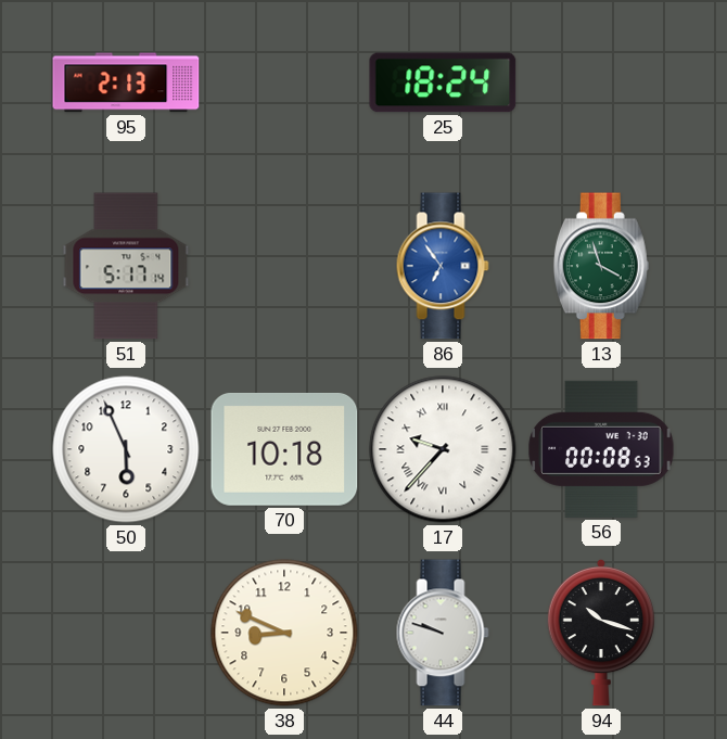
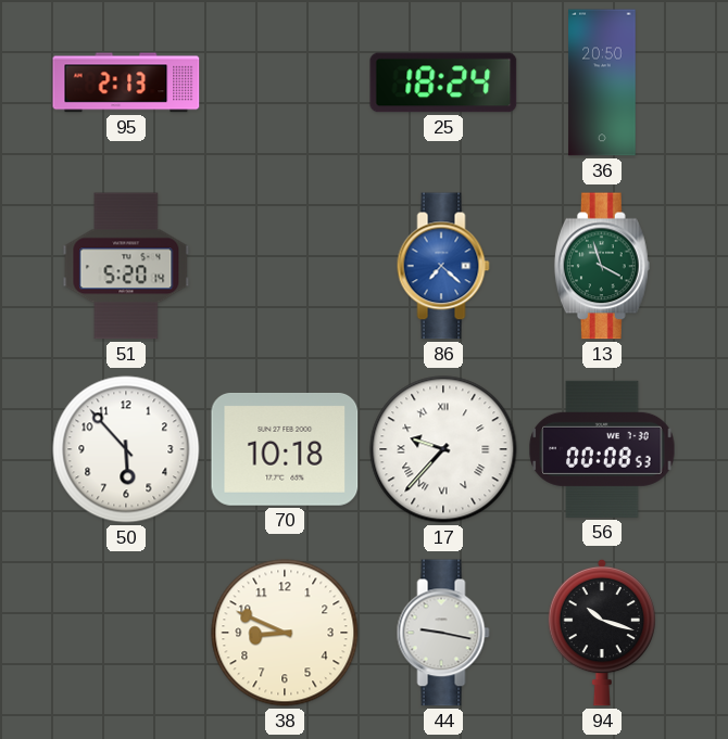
36: none -> 20:50 (602, 82)
51: 5:17 -> 5:20 (126, 266)
86: 6:54 -> 7:22 (443, 266)
50: 5:56 -> 5:53 (126, 449)
44: 9:48 -> 9:17 (443, 633)
